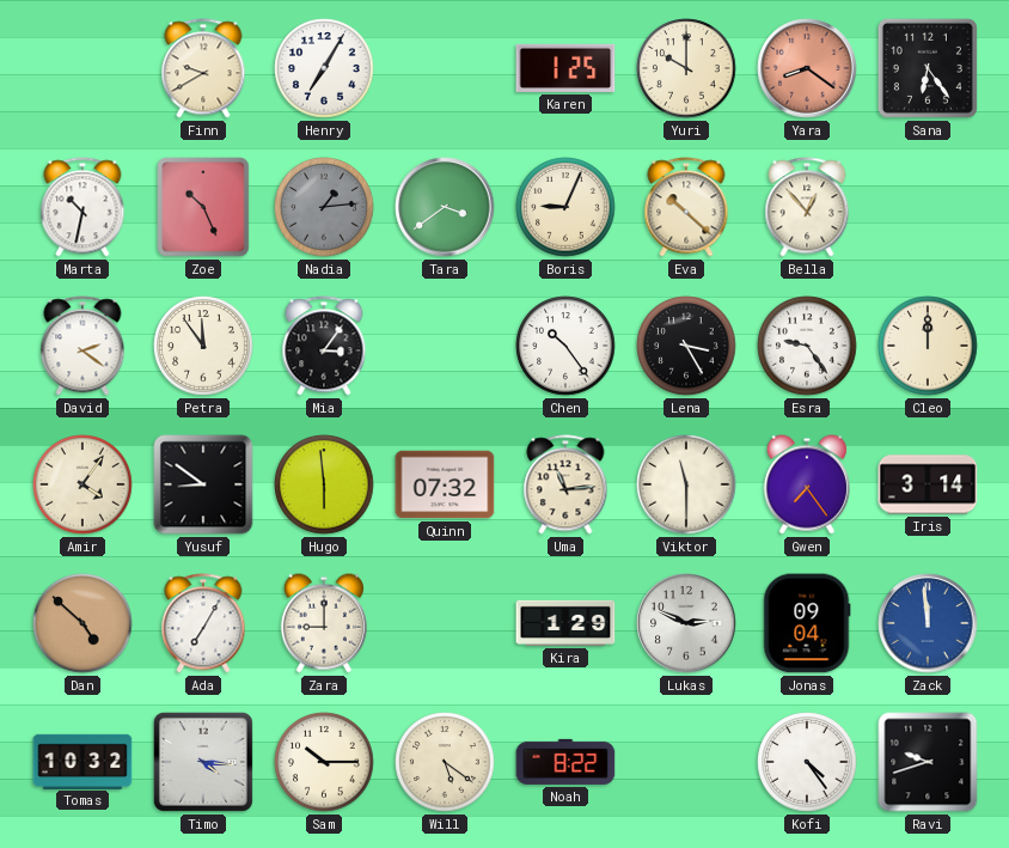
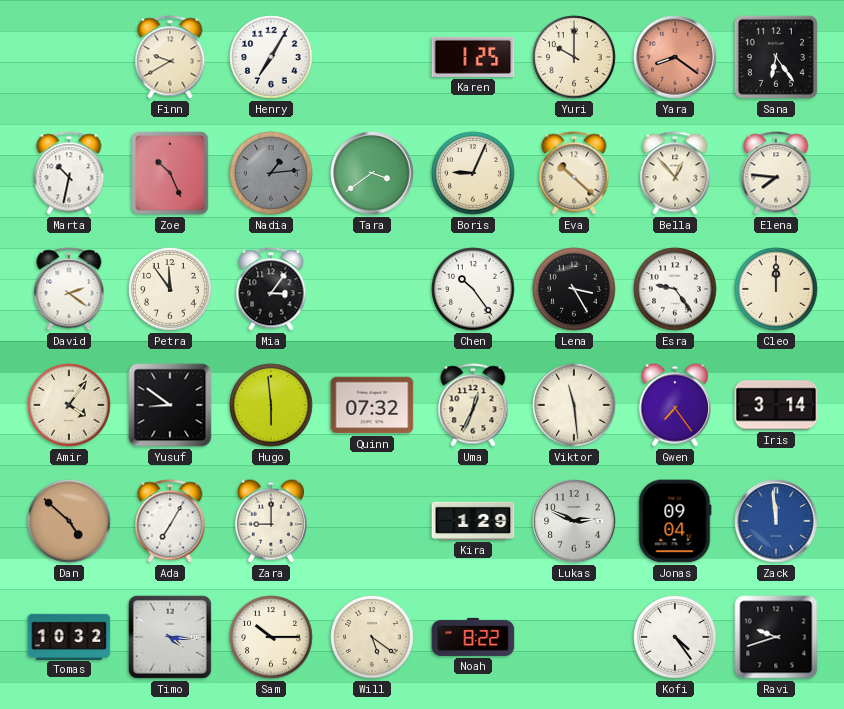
Elena: none -> 7:46 (776, 173)
Uma: 11:14 -> 12:34 (473, 405)
Viktor: 11:30 -> 11:29 (574, 405)
